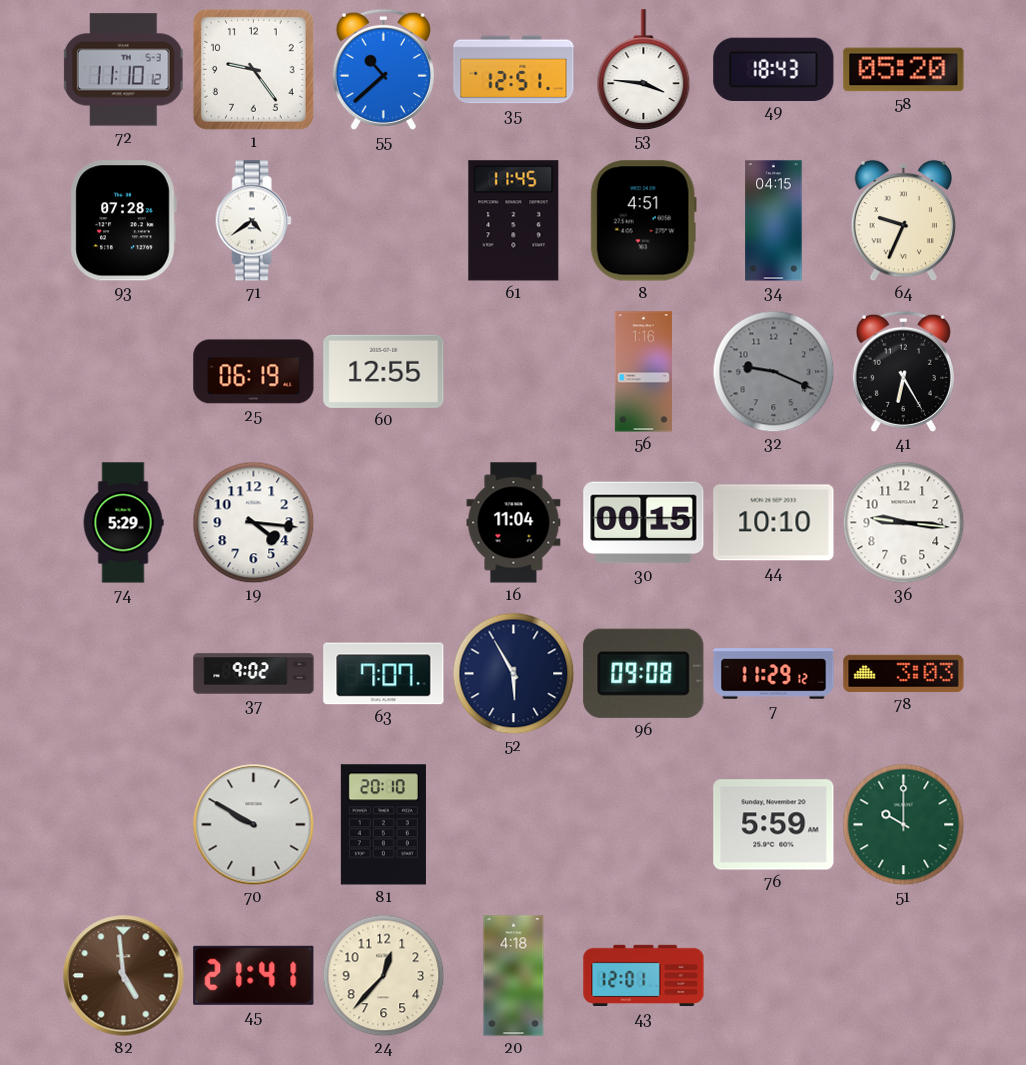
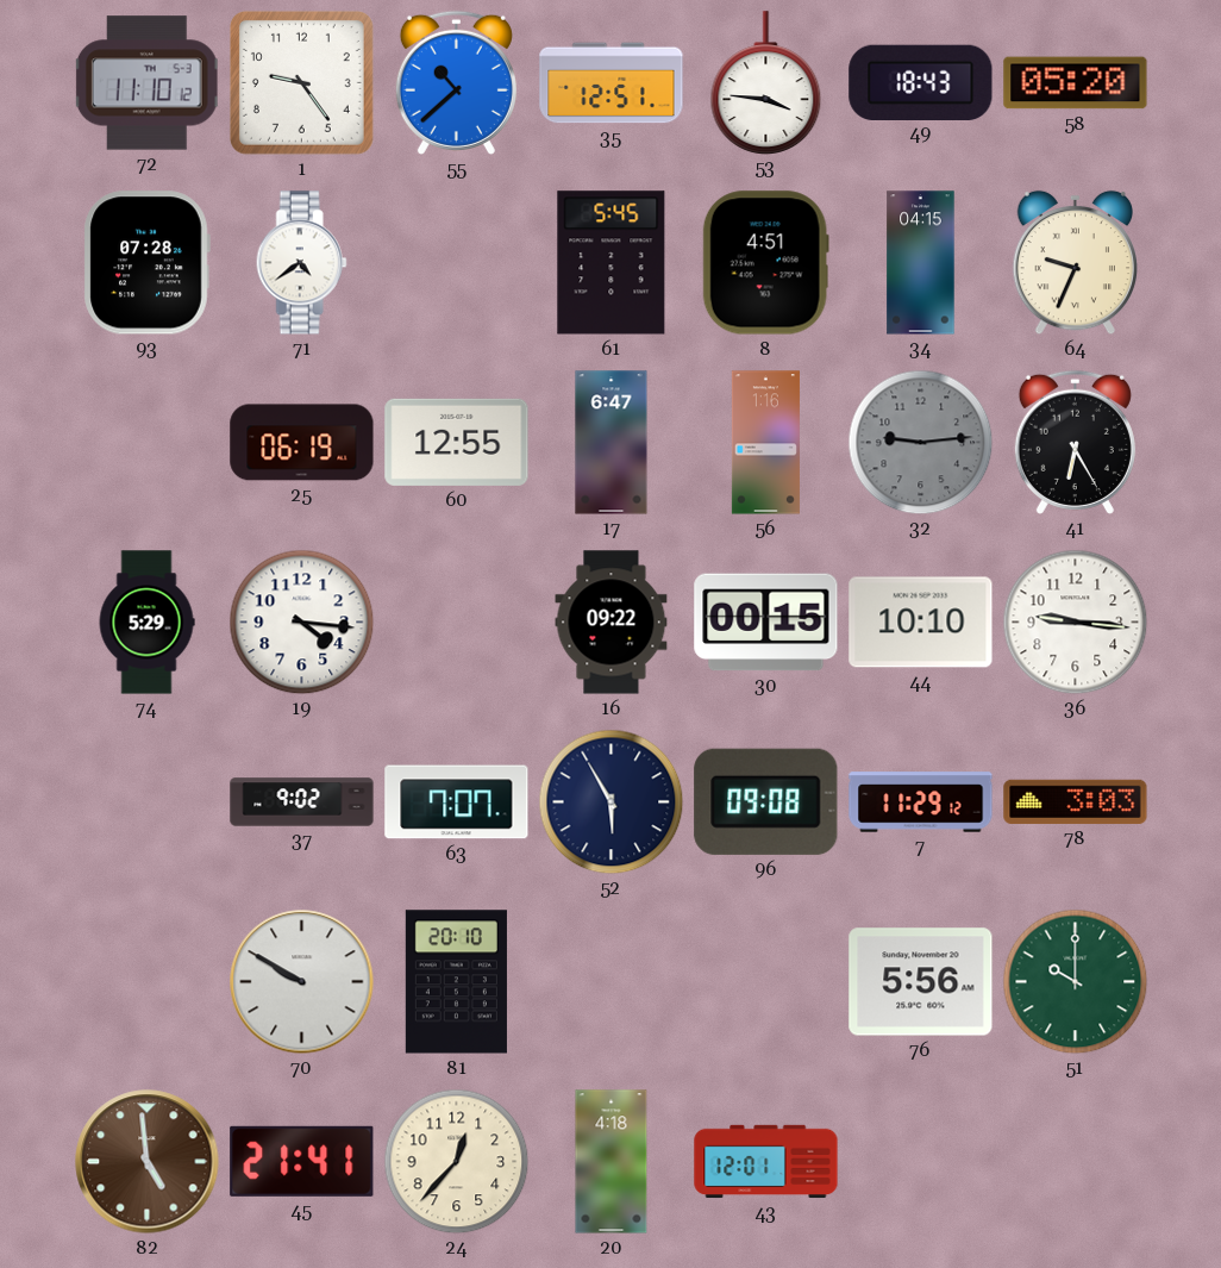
61: 11:45 -> 5:45 (612, 263)
17: none -> 6:47 (612, 443)
32: 9:19 -> 9:14 (921, 443)
16: 11:04 -> 09:22 (612, 623)
76: 5:59 -> 5:56 (921, 982)
